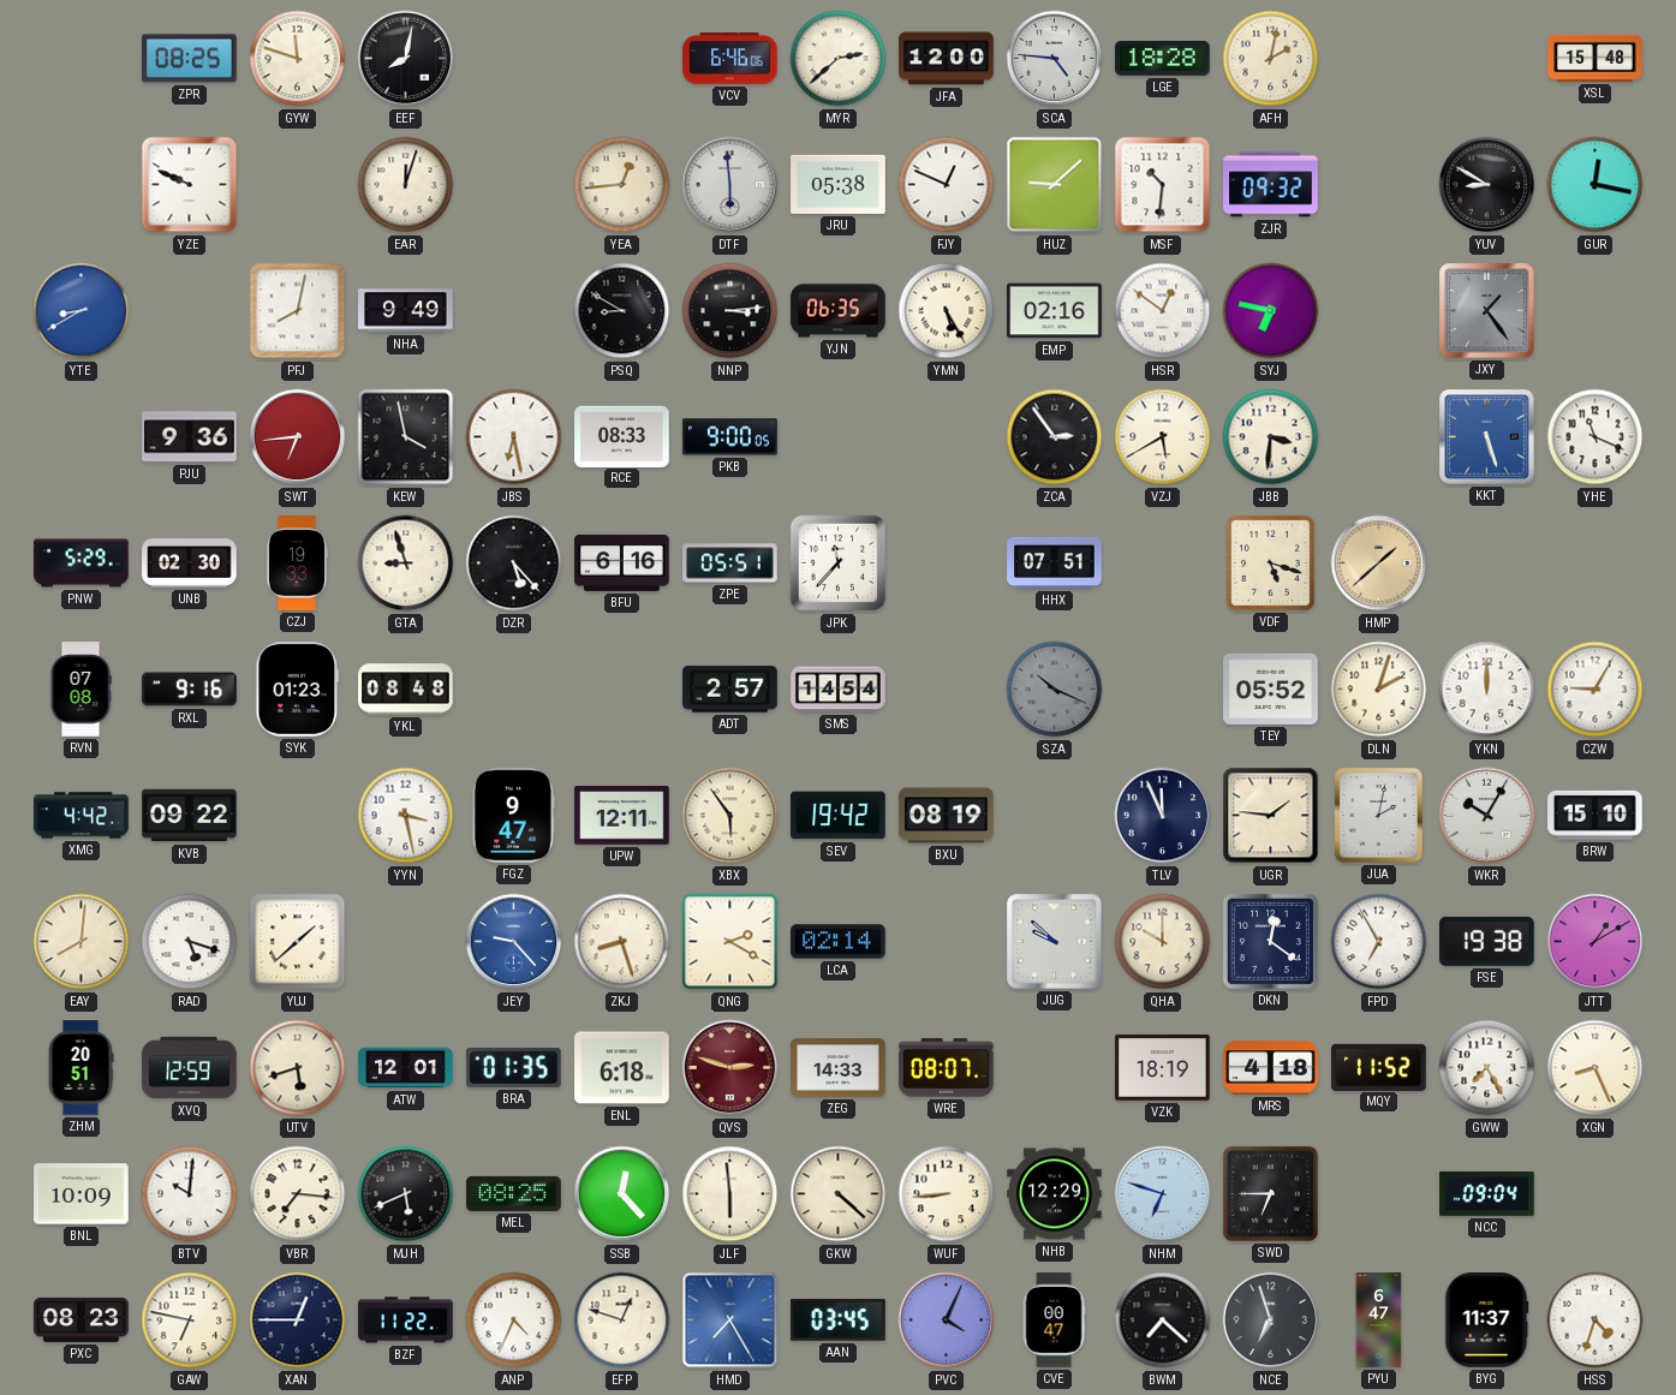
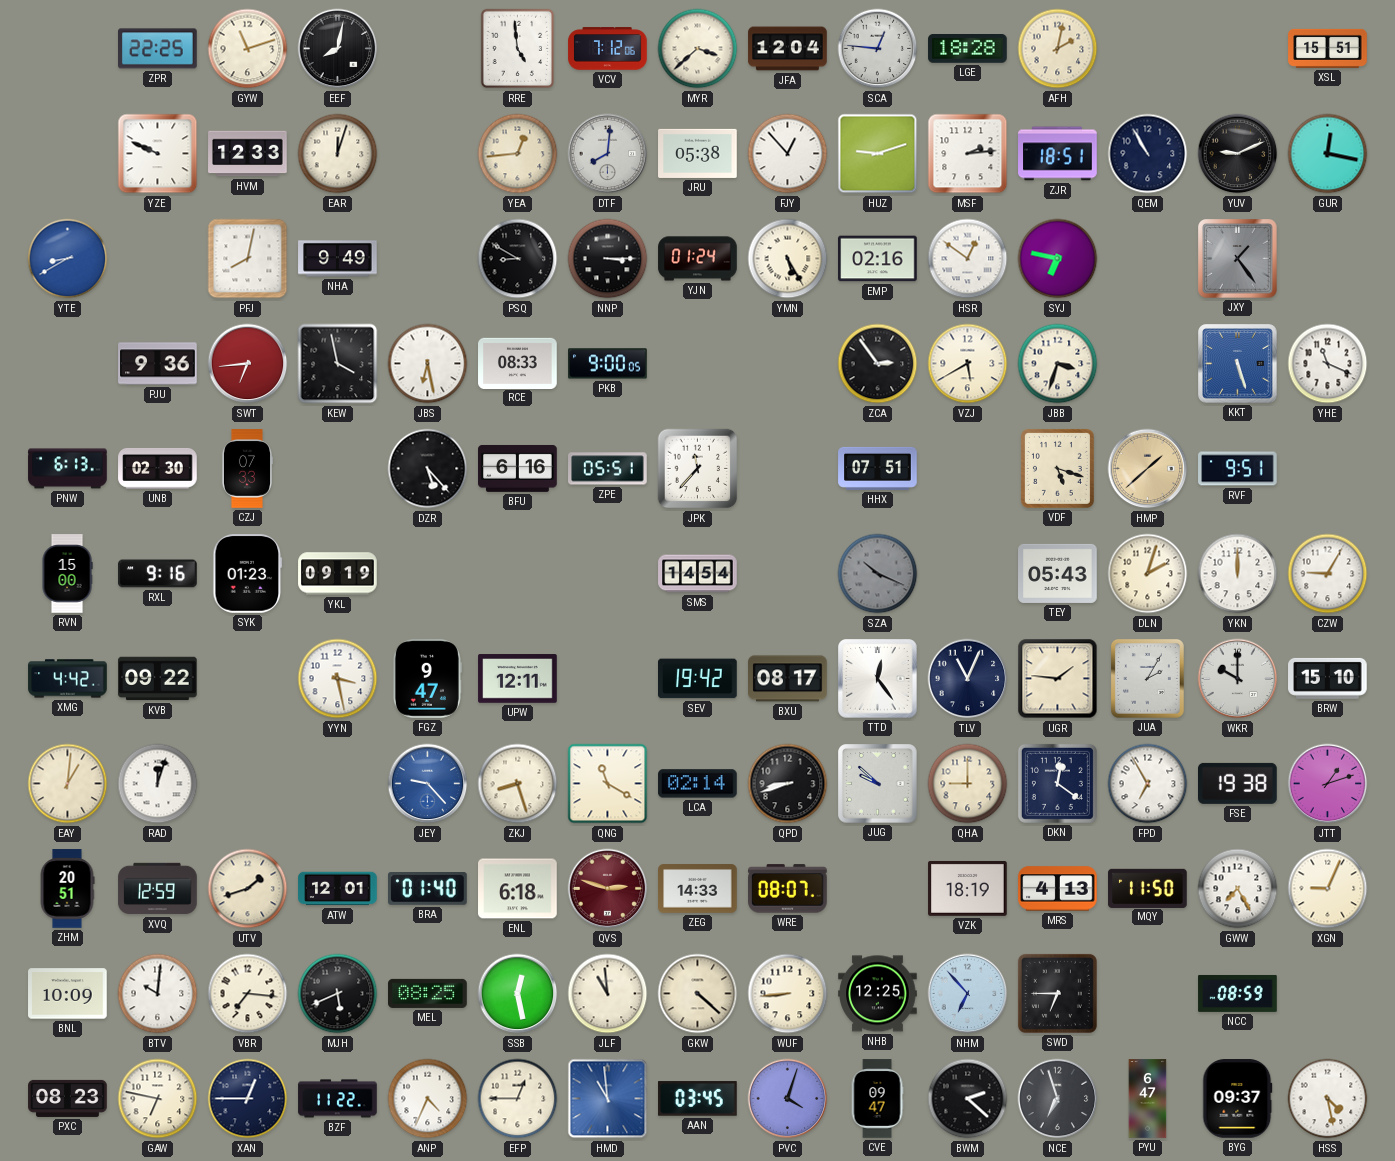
ZPR: 08:25 -> 22:25 (158, 49)
GYW: 11:48 -> 11:12 (248, 49)
RRE: none -> 4:59 (518, 49)
VCV: 6:46 -> 7:12 (608, 49)
MYR: 2:38 -> 3:38 (698, 49)
JFA: 12:00 -> 12:04 (788, 49)
SCA: 4:46 -> 12:46 (878, 49)
XSL: 15:48 -> 15:51 (1328, 48)
HVM: none -> 12:33 (248, 154)
DTF: 5:59 -> 8:01 (608, 154)
FJY: 12:49 -> 12:53 (788, 154)
HUZ: 9:08 -> 9:12 (878, 154)
MSF: 10:31 -> 2:14 (968, 154)
ZJR: 09:32 -> 18:51 (1058, 154)
QEM: none -> 10:55 (1148, 154)
YUV: 8:50 -> 9:11 (1238, 154)
NNP: 3:14 -> 3:15 (608, 259)
YJN: 06:35 -> 01:24 (698, 259)
JBB: 3:31 -> 3:33 (1058, 364)
PNW: 5:29 -> 6:13 (68, 469)
CZJ: 19:33 -> 07:33 (246, 469)
GTA: 8:57 -> none (406, 564)
RVF: none -> 9:51 (1238, 469)
RVN: 07:08 -> 15:00 (67, 574)
YKL: 08:48 -> 09:19 (338, 574)
ADT: 2:57 -> none (730, 690)
TEY: 05:52 -> 05:43 (1058, 573)
XBX: 5:54 -> none (730, 816)
BXU: 08:19 -> 08:17 (788, 679)
TTD: none -> 12:24 (878, 679)
TLV: 11:56 -> 11:04 (968, 679)
JUA: 2:02 -> 2:05 (1148, 679)
WKR: 10:05 -> 10:00 (1238, 679)
EAY: 8:01 -> 1:01 (68, 784)
RAD: 5:18 -> 12:03 (158, 784)
YUJ: 1:38 -> none (298, 942)
QNG: 2:20 -> 11:20 (608, 784)
QPD: none -> 8:42 (788, 784)
QHA: 10:00 -> 9:00 (968, 784)
JTT: 1:10 -> 1:12 (1328, 784)
UTV: 5:42 -> 1:42 (248, 889)
BRA: 01:35 -> 01:40 (428, 889)
MRS: 4:18 -> 4:13 (1058, 889)
MQY: 11:52 -> 11:50 (1148, 888)
XGN: 8:26 -> 9:04 (1328, 889)
SSB: 12:23 -> 12:28 (518, 994)
JLF: 5:59 -> 10:59 (608, 994)
NHB: 12:29 -> 12:25 (878, 994)
NHM: 6:48 -> 6:53 (968, 994)
NCC: 09:04 -> 08:59 (1238, 993)
EFP: 12:48 -> 12:45 (518, 1099)
HMD: 7:25 -> 10:59 (608, 1099)
PVC: 4:04 -> 4:03 (788, 1099)
CVE: 00:47 -> 09:47 (877, 1099)
BWM: 7:22 -> 2:22 (968, 1099)
BYG: 11:37 -> 09:37 (1238, 1099)
HSS: 4:33 -> 4:28 (1328, 1099)
